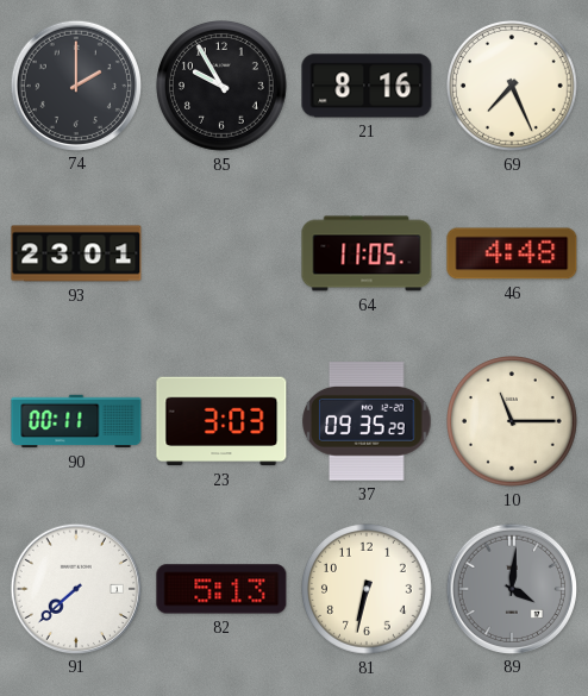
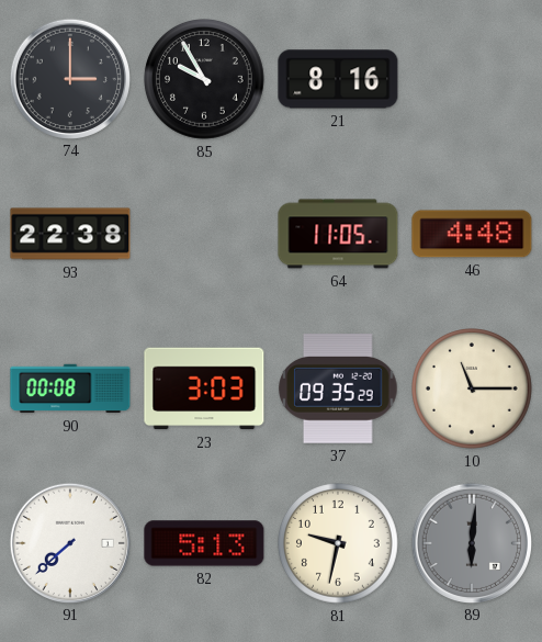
74: 2:00 -> 3:00 (69, 78)
69: 7:26 -> none (513, 87)
93: 23:01 -> 22:38 (70, 234)
90: 00:11 -> 00:08 (70, 388)
81: 6:32 -> 9:32 (339, 544)
89: 4:01 -> 6:01 (471, 542)
